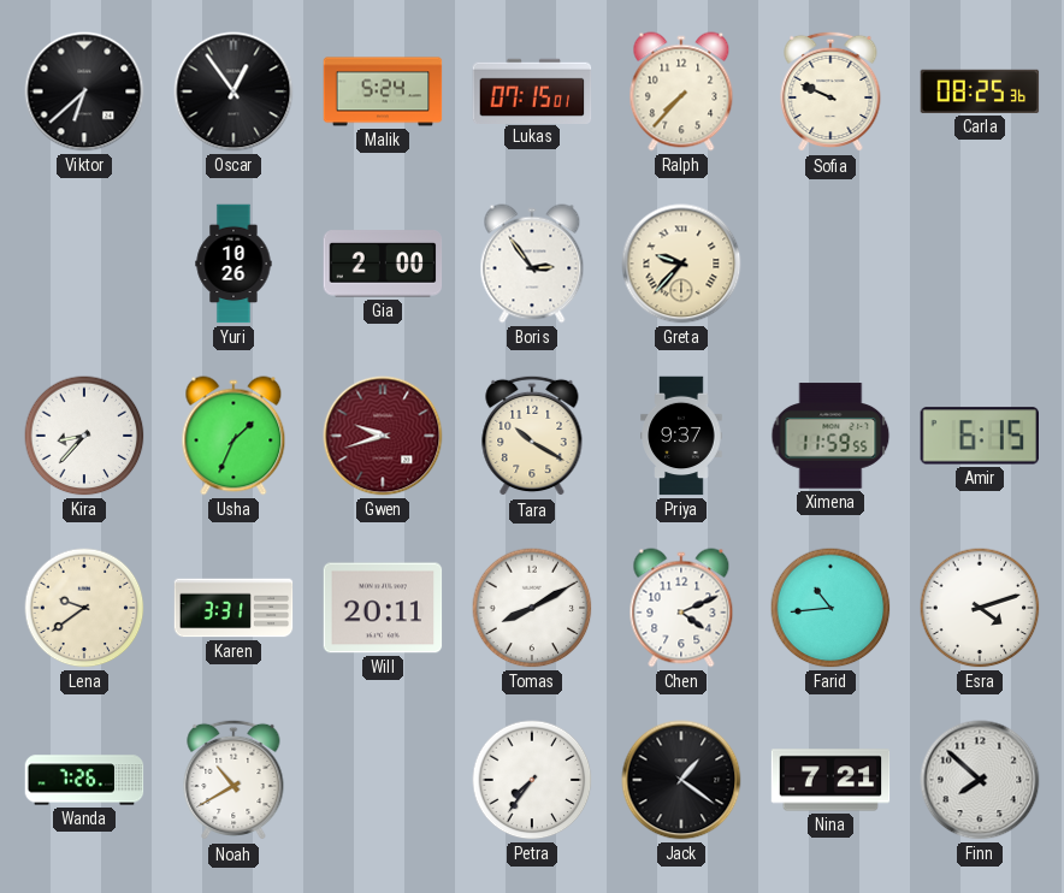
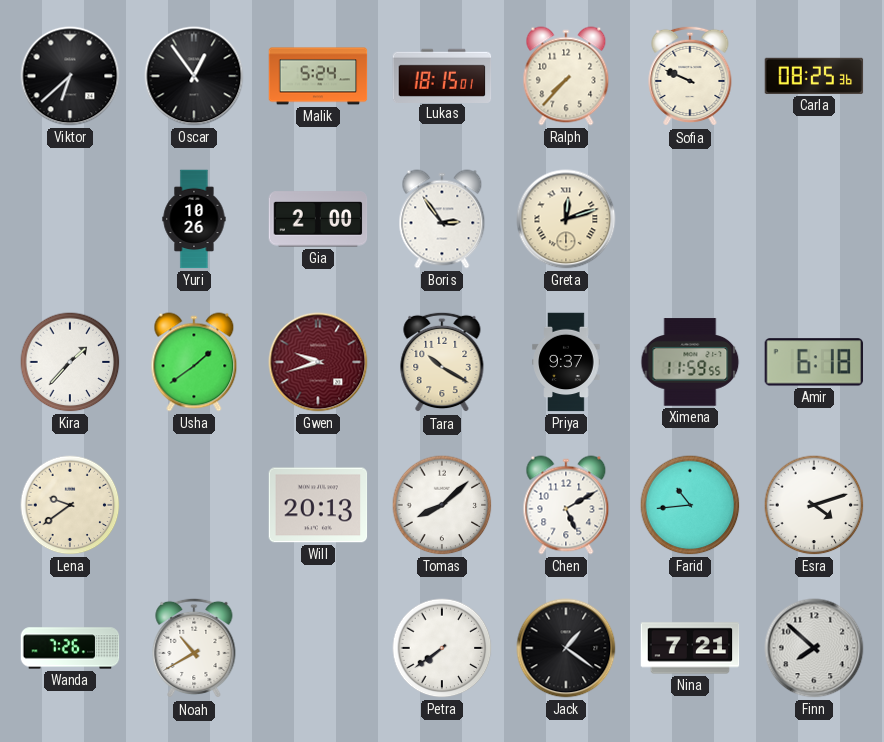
Lukas: 07:15 -> 18:15 (442, 75)
Greta: 9:37 -> 12:12 (566, 219)
Kira: 8:37 -> 1:37 (70, 362)
Usha: 1:34 -> 1:39 (194, 362)
Amir: 6:15 -> 6:18 (814, 362)
Karen: 3:31 -> none (234, 608)
Will: 20:11 -> 20:13 (318, 505)
Tomas: 8:10 -> 8:08 (442, 505)
Chen: 4:11 -> 5:10 (566, 505)
Petra: 7:36 -> 7:39 (442, 648)
